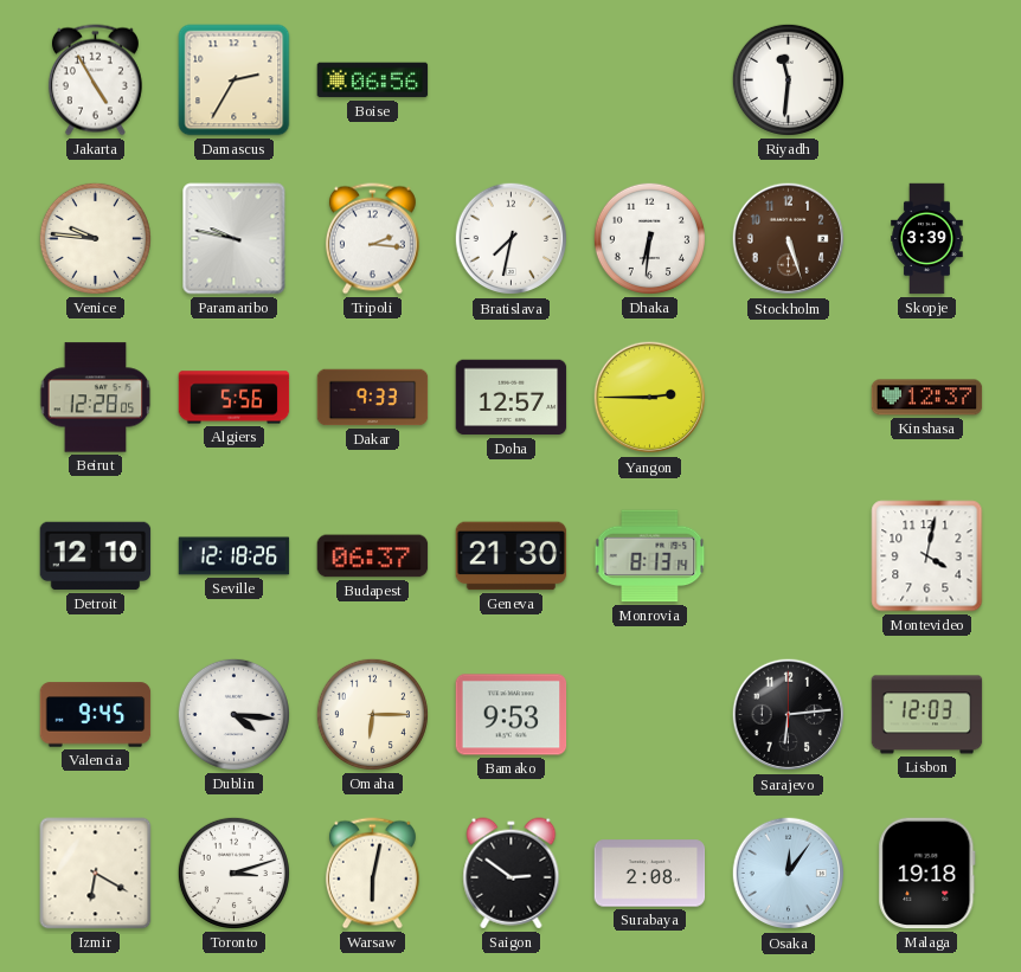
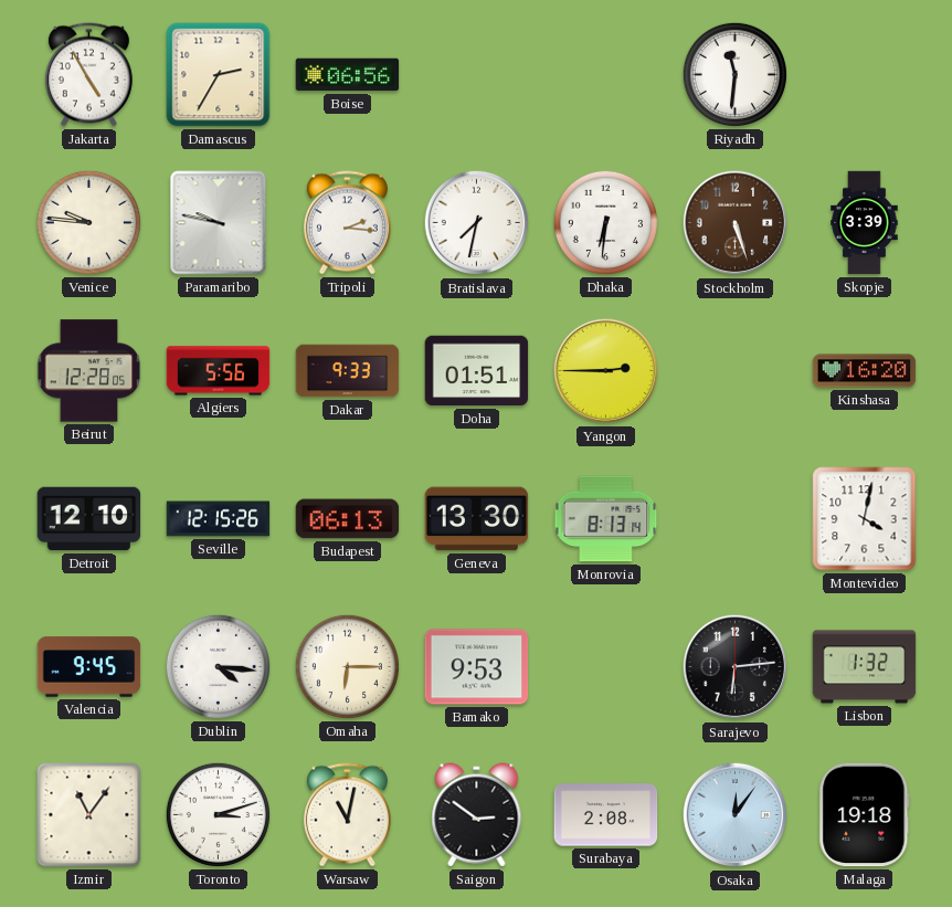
Doha: 12:57 -> 01:51 (477, 371)
Kinshasa: 12:37 -> 16:20 (865, 371)
Seville: 12:18 -> 12:15 (219, 519)
Budapest: 06:37 -> 06:13 (348, 519)
Geneva: 21:30 -> 13:30 (477, 519)
Lisbon: 12:03 -> 1:32 (865, 667)
Izmir: 6:20 -> 11:06 (89, 815)
Warsaw: 6:02 -> 11:02 (347, 815)
